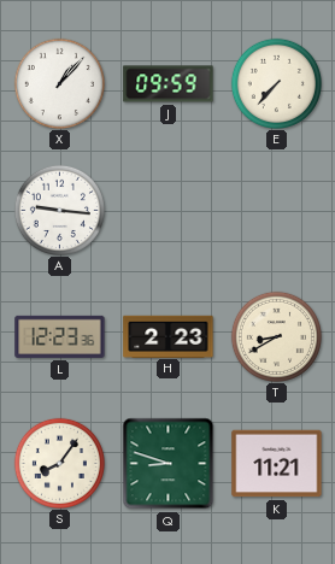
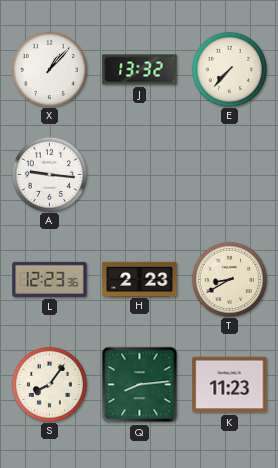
J: 09:59 -> 13:32 (140, 70)
Q: 8:48 -> 8:14 (140, 385)
K: 11:21 -> 11:23 (230, 385)
